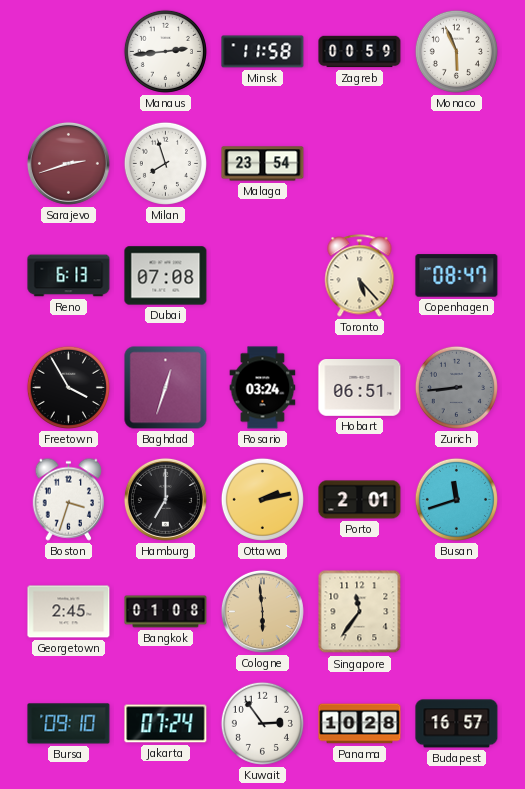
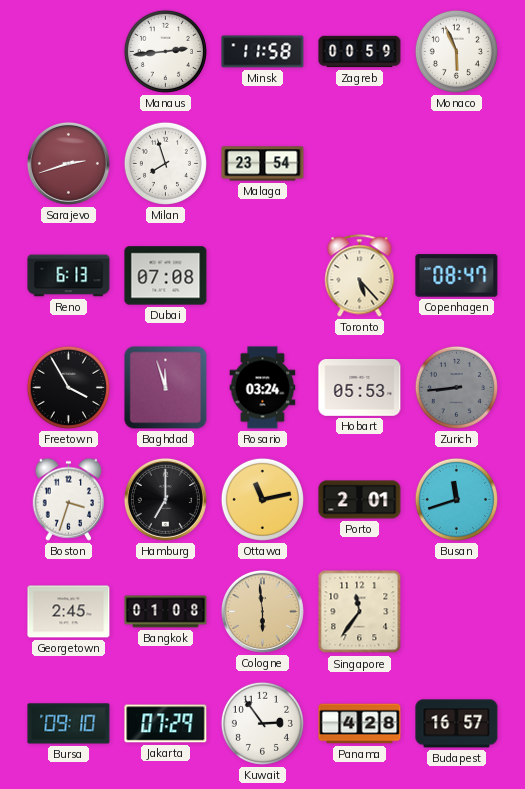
Baghdad: 12:33 -> 11:57 (166, 388)
Hobart: 06:51 -> 05:53 (360, 388)
Ottawa: 2:13 -> 11:13 (262, 499)
Jakarta: 07:24 -> 07:29 (166, 724)
Panama: 10:28 -> 4:28 (360, 724)
